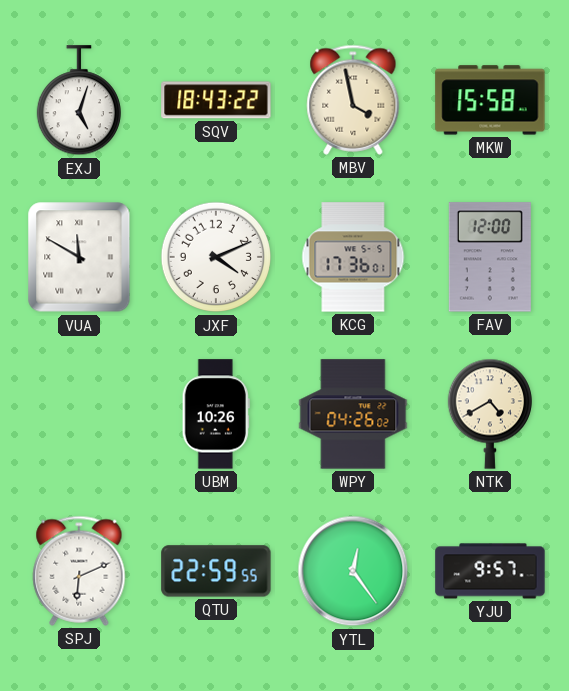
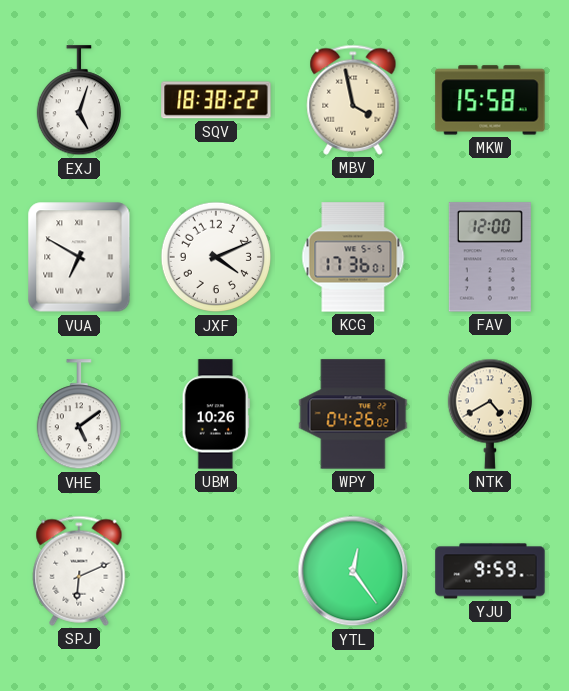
SQV: 18:43 -> 18:38 (216, 100)
VUA: 11:50 -> 6:50 (79, 257)
VHE: none -> 5:09 (79, 415)
QTU: 22:59 -> none (216, 571)
YJU: 9:57 -> 9:59 (490, 571)
